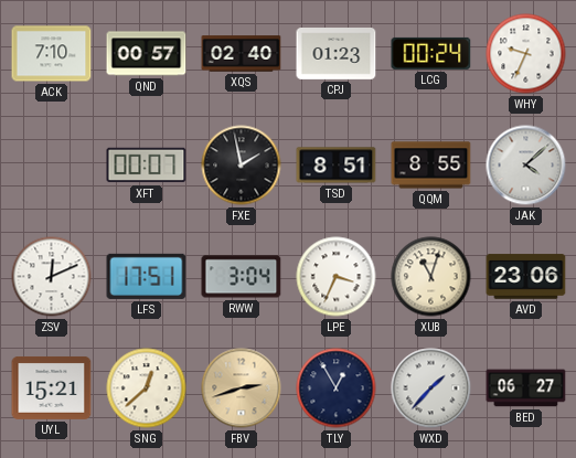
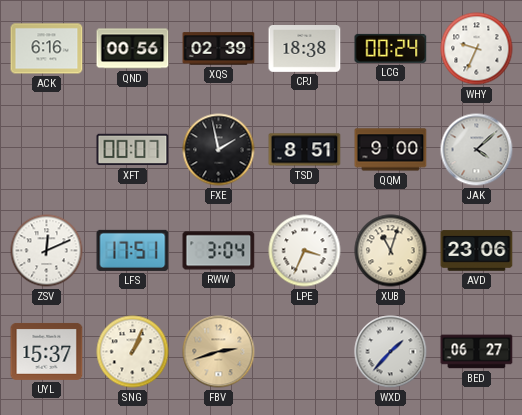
ACK: 7:10 -> 6:16 (47, 49)
QND: 00:57 -> 00:56 (133, 49)
XQS: 02:40 -> 02:39 (219, 49)
CPJ: 01:23 -> 18:38 (305, 49)
QQM: 8:55 -> 9:00 (391, 150)
UYL: 15:21 -> 15:37 (47, 351)
SNG: 12:38 -> 1:04 (133, 352)
TLY: 12:55 -> none (337, 388)
